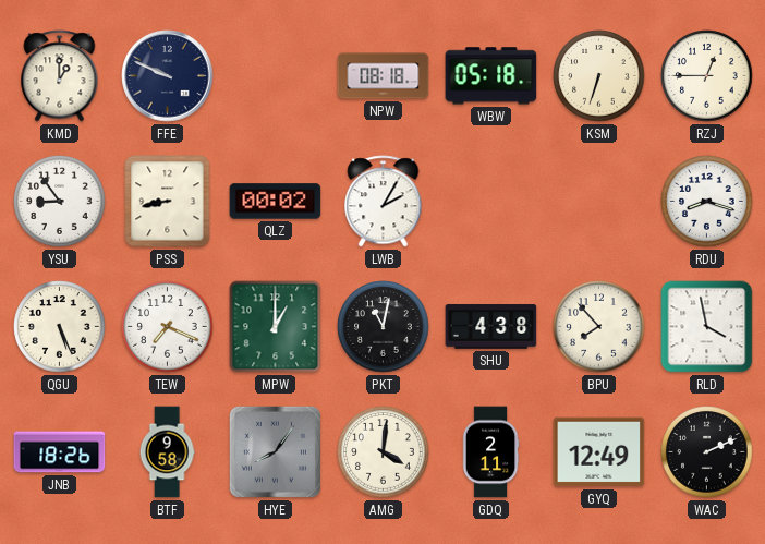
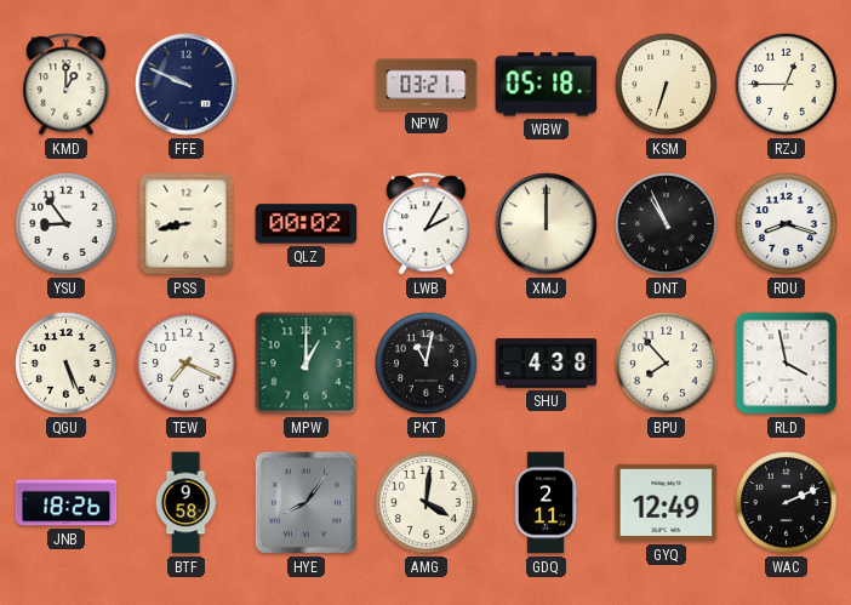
NPW: 08:18 -> 03:21 (427, 85)
XMJ: none -> 12:00 (547, 224)
DNT: none -> 10:56 (667, 224)
